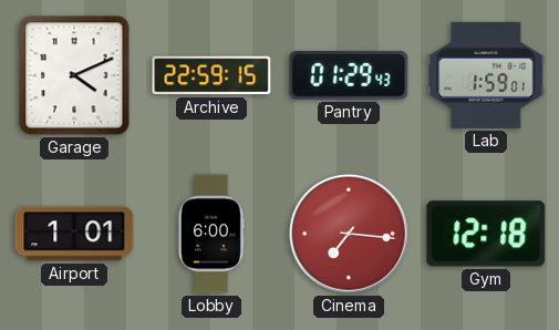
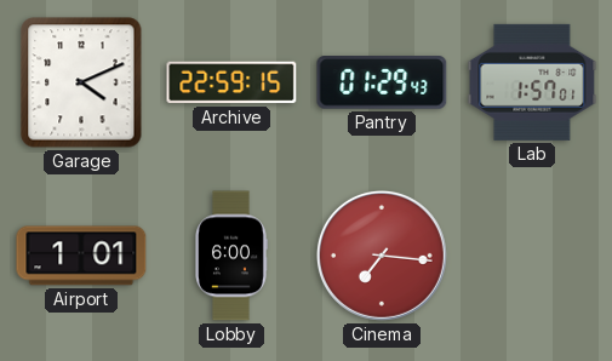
Lab: 1:59 -> 1:57 (532, 82)
Gym: 12:18 -> none (486, 234)
